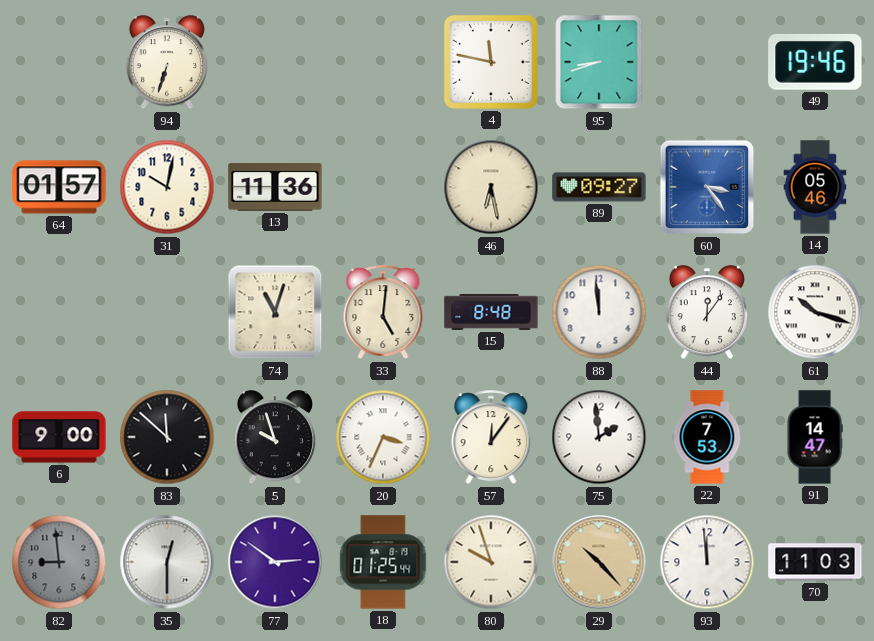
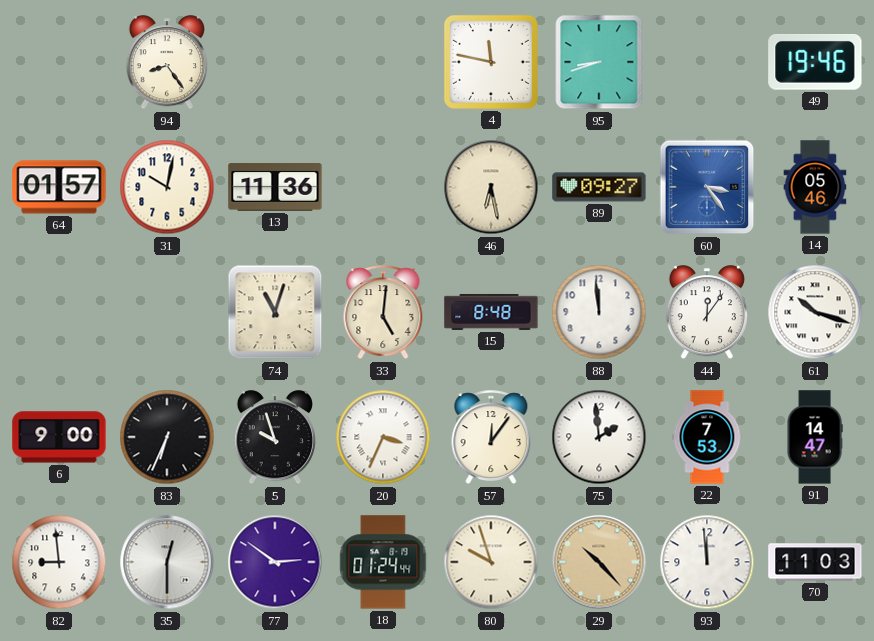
94: 6:33 -> 8:24 (167, 63)
83: 11:52 -> 6:34 (167, 437)
82 dial: grey -> white (59, 562)
18: 01:25 -> 01:24 (383, 562)
